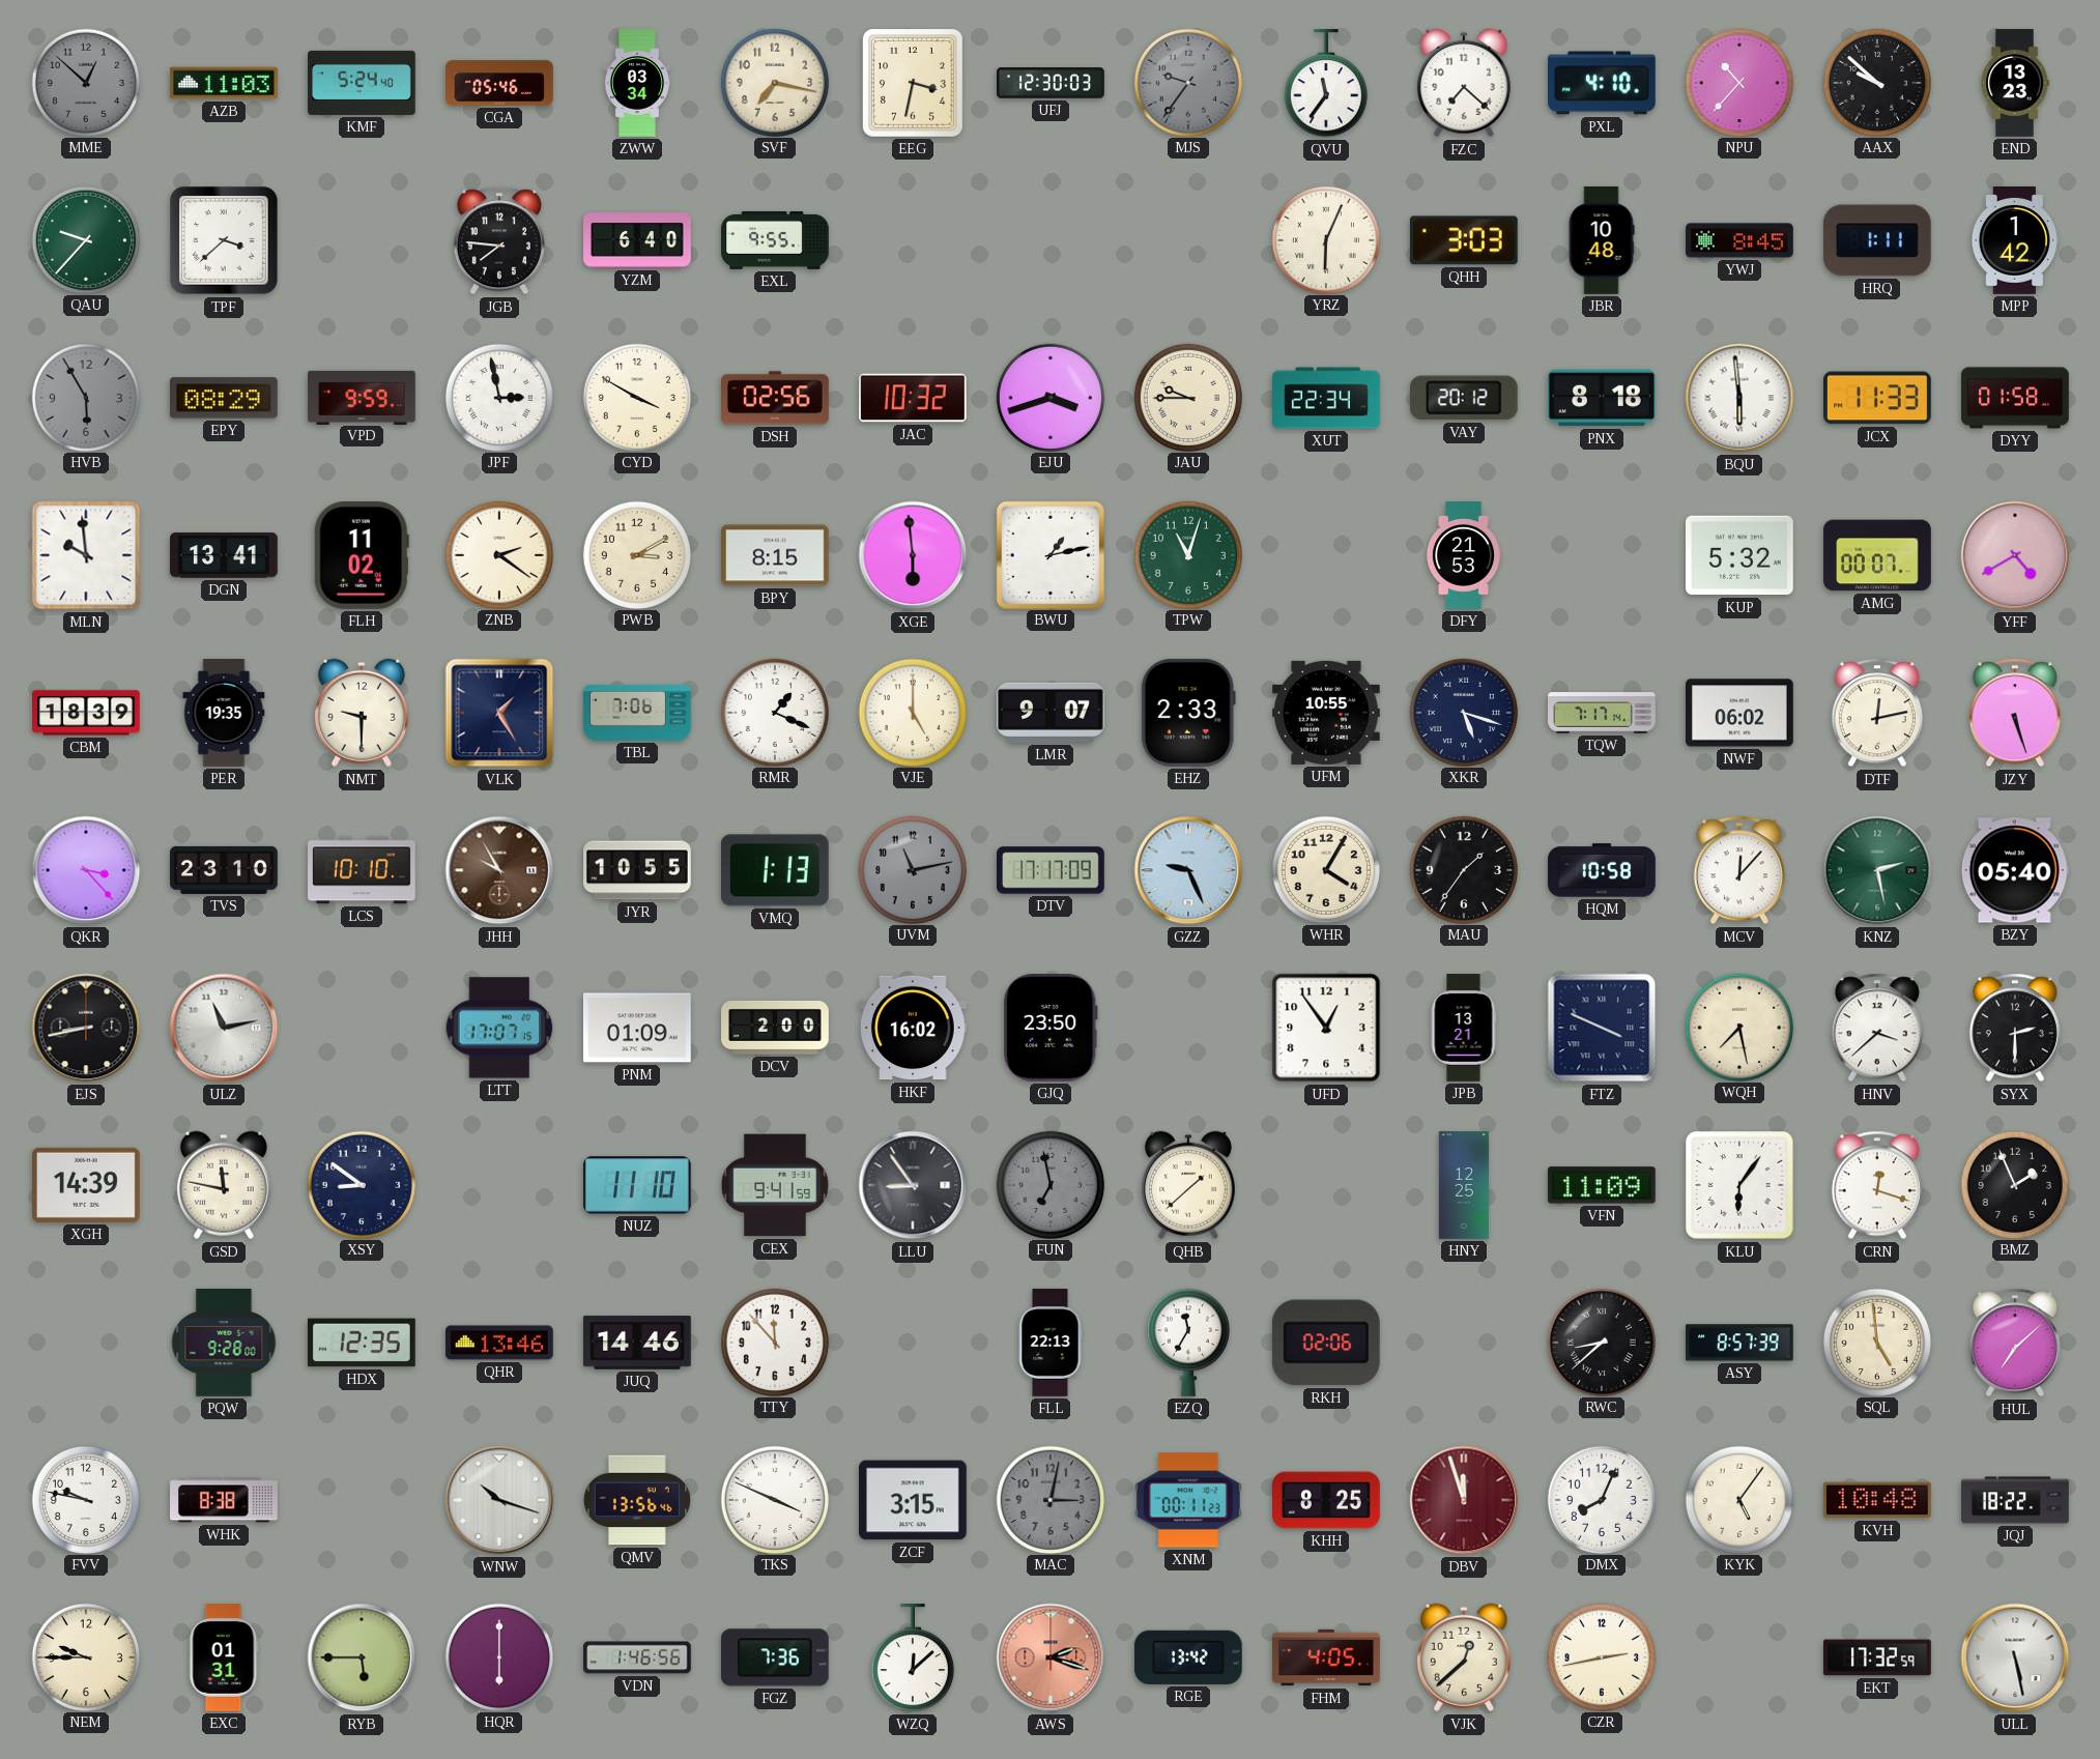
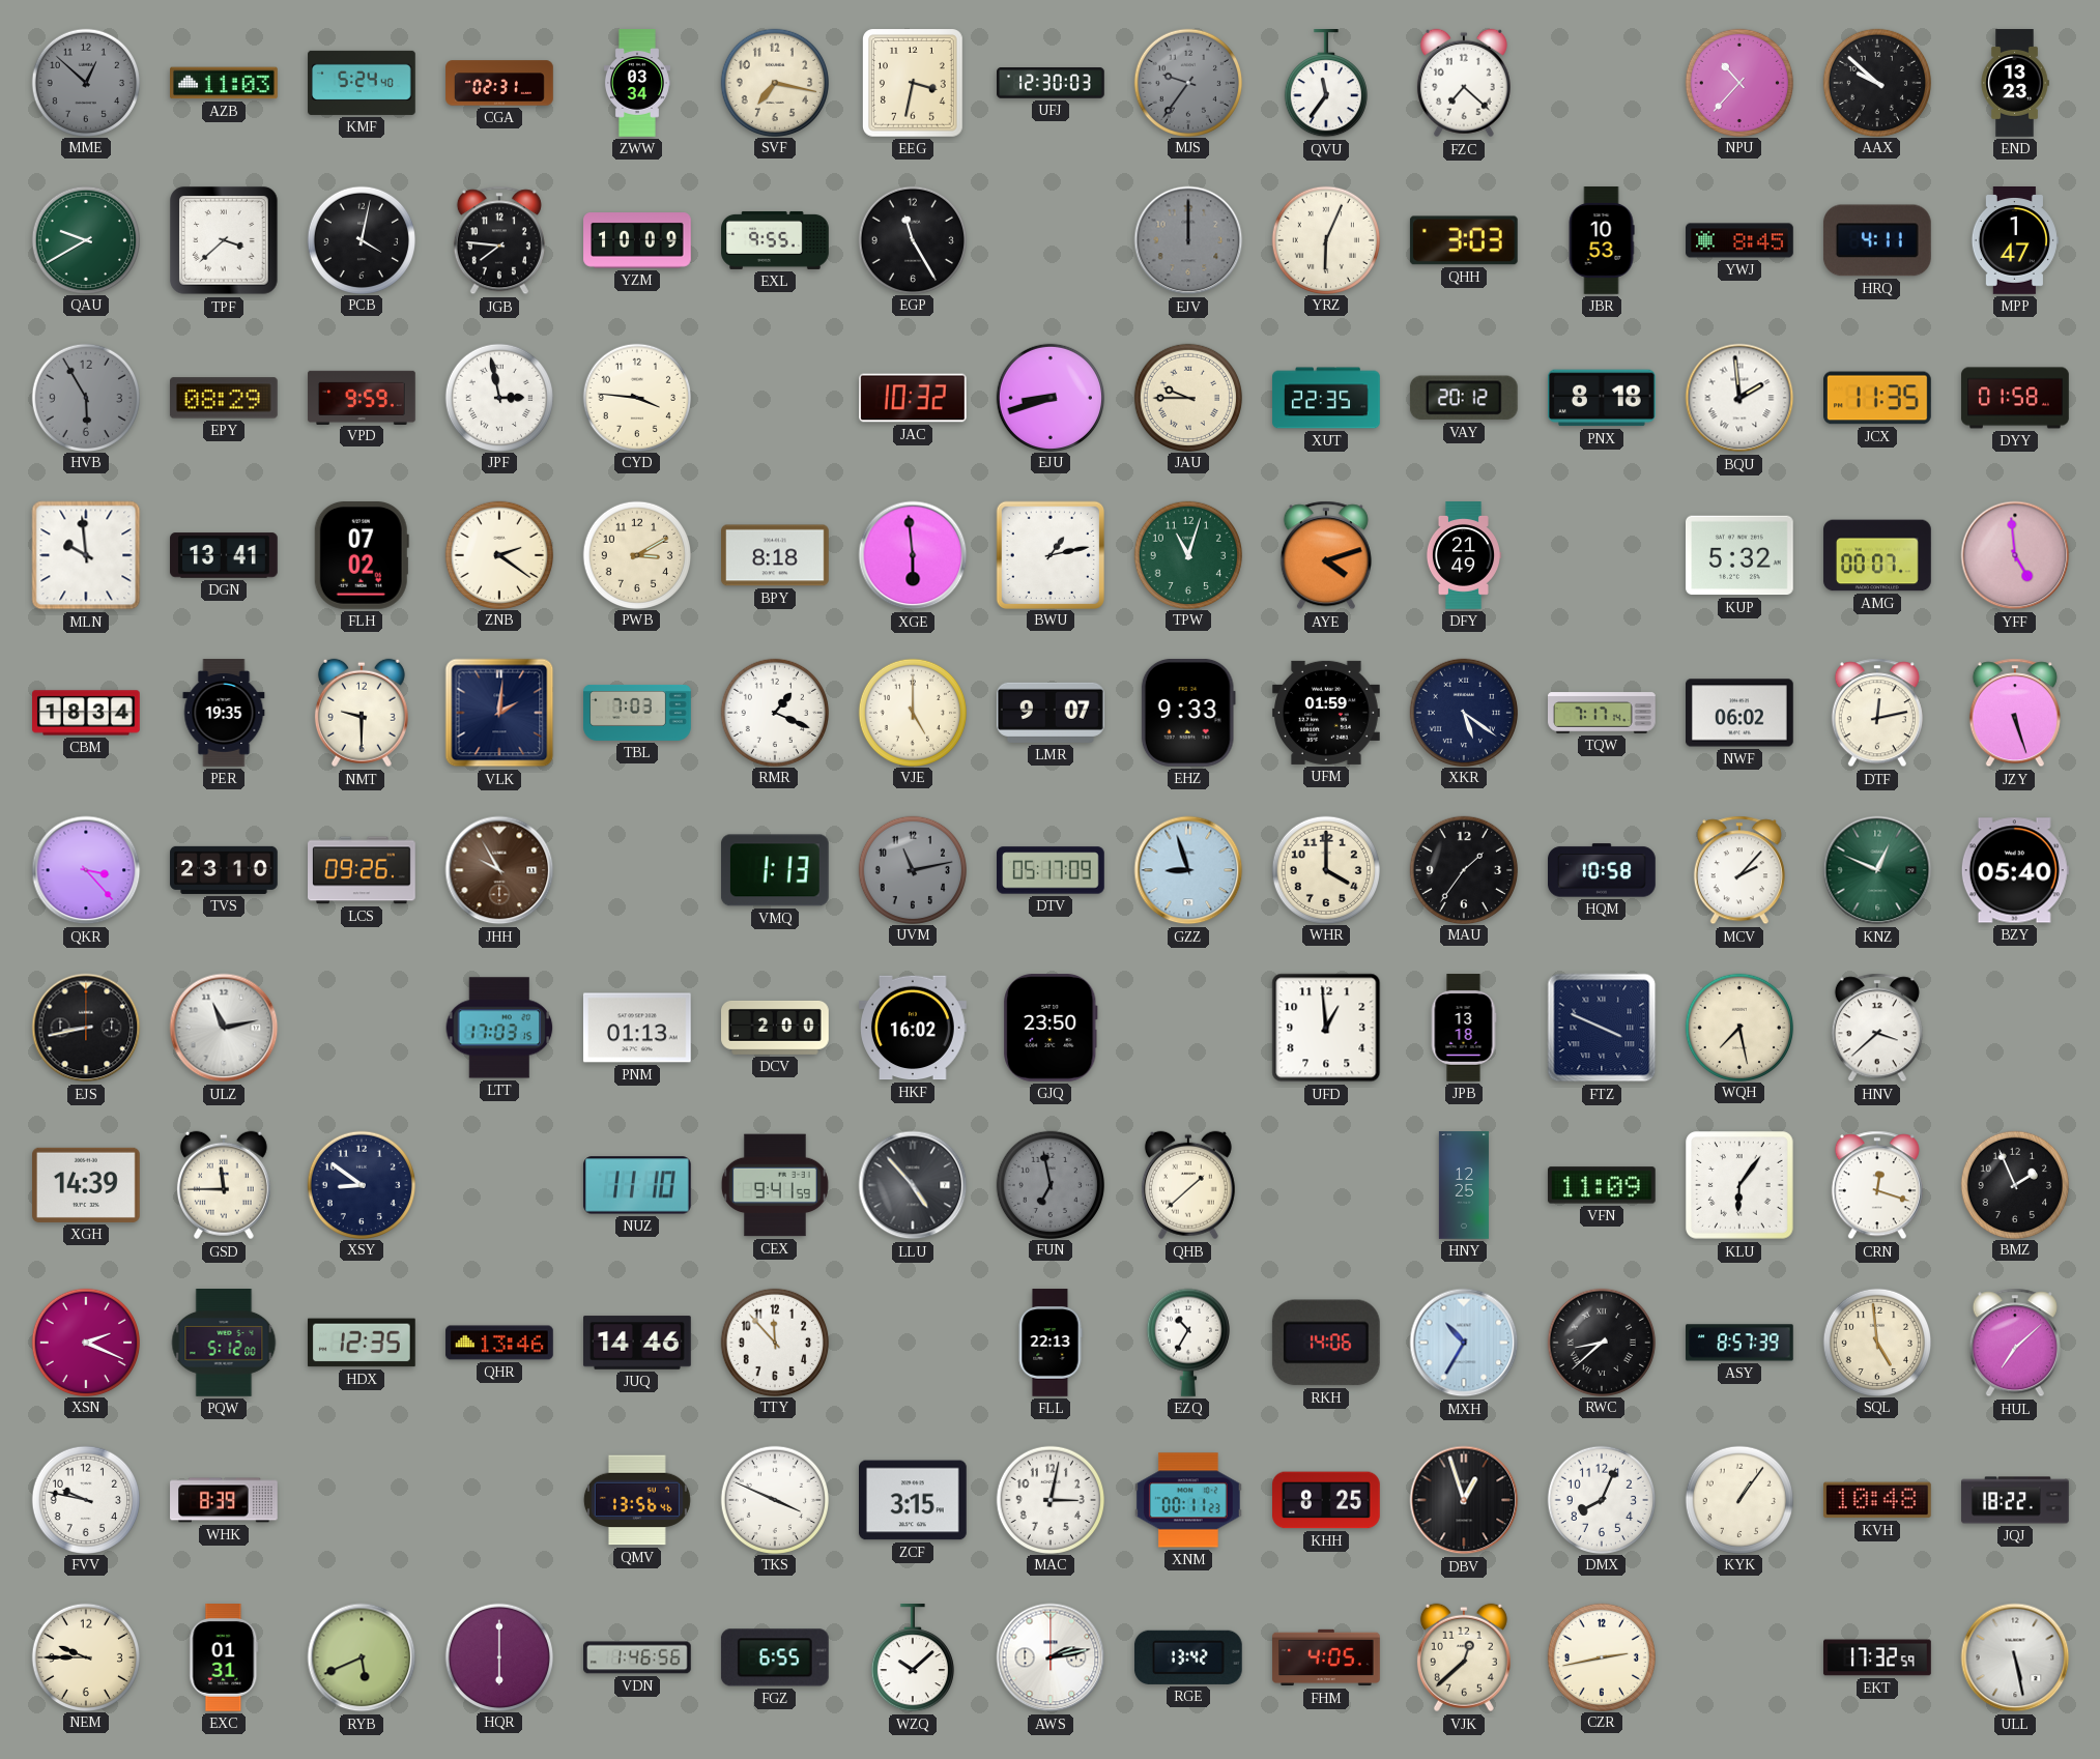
CGA: 05:46 -> 02:31 (499, 83)
PXL: 4:10 -> none (1603, 83)
QAU: 9:37 -> 9:40 (85, 239)
PCB: none -> 4:02 (361, 239)
YZM: 6:40 -> 10:09 (637, 241)
EGP: none -> 11:25 (912, 239)
EJV: none -> 12:00 (1188, 240)
JBR: 10:48 -> 10:53 (1602, 240)
HRQ: 1:11 -> 4:11 (1877, 240)
MPP: 1:42 -> 1:47 (2015, 240)
CYD: 3:50 -> 3:46 (636, 397)
DSH: 02:56 -> none (776, 398)
EJU: 3:42 -> 8:42 (1049, 397)
XUT: 22:34 -> 22:35 (1326, 398)
BQU: 5:59 -> 1:59 (1739, 398)
JCX: 11:33 -> 11:35 (1878, 398)
FLH: 11:02 -> 07:02 (362, 556)
BPY: 8:15 -> 8:18 (776, 555)
AYE: none -> 4:12 (1326, 555)
DFY: 21:53 -> 21:49 (1463, 555)
YFF: 4:40 -> 4:59 (2015, 555)
CBM: 18:39 -> 18:34 (86, 713)
VLK: 1:25 -> 2:01 (499, 713)
TBL: 7:06 -> 7:03 (637, 713)
EHZ: 2:33 -> 9:33 (1188, 713)
UFM: 10:55 -> 01:59 (1327, 713)
XKR: 5:18 -> 5:21 (1463, 712)
LCS: 10:10 -> 09:26 (362, 870)
JYR: 10:55 -> none (637, 870)
DTV: 17:17 -> 05:17 (1052, 870)
GZZ: 9:26 -> 8:57 (1188, 870)
WHR: 4:05 -> 4:00 (1325, 869)
MCV: 12:07 -> 2:07 (1739, 870)
KNZ: 2:28 -> 12:49 (1877, 870)
LTT: 17:07 -> 17:03 (499, 1028)
PNM: 01:09 -> 01:13 (637, 1028)
UFD: 12:54 -> 12:59 (1326, 1028)
JPB: 13:21 -> 13:18 (1464, 1028)
SYX: 2:30 -> none (2015, 1028)
GSD: 11:47 -> 11:45 (224, 1185)
LLU: 8:54 -> 4:53 (913, 1185)
XSN: none -> 2:19 (85, 1342)
PQW: 9:28 -> 5:12 (224, 1343)
EZQ: 11:35 -> 10:35 (1188, 1343)
RKH: 02:06 -> 14:06 (1326, 1343)
MXH: none -> 10:35 (1464, 1343)
WHK: 8:38 -> 8:39 (224, 1500)
WNW: 10:18 -> none (499, 1500)
MAC dial: grey -> white (1049, 1499)
DBV: 11:57 -> 12:57 (1464, 1500)
DBV dial: burgundy -> black (1464, 1500)
KYK: 5:06 -> 1:06 (1738, 1499)
RYB: 5:45 -> 5:41 (362, 1657)
FGZ: 7:36 -> 6:55 (775, 1657)
WZQ: 12:08 -> 10:08 (913, 1659)
AWS: 2:18 -> 2:13 (1051, 1657)
AWS dial: salmon -> white (1051, 1657)
